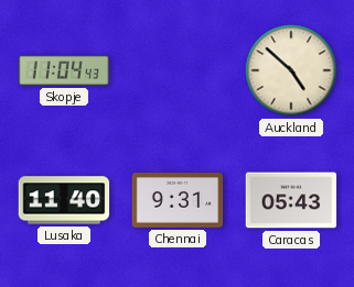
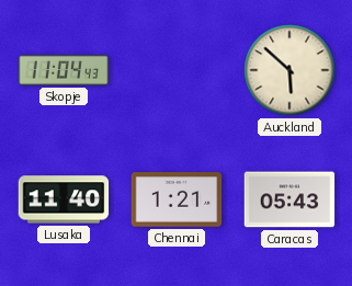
Auckland: 4:52 -> 5:52 (289, 70)
Chennai: 9:31 -> 1:21 (177, 201)
